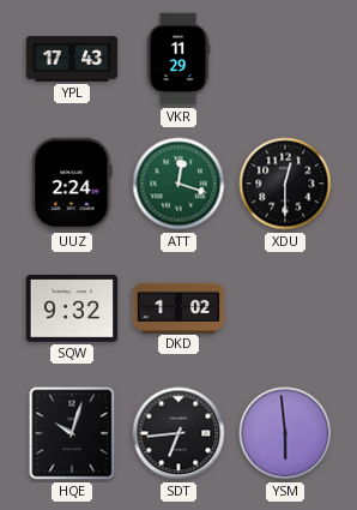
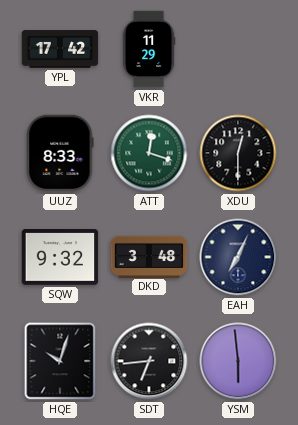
YPL: 17:43 -> 17:42 (60, 49)
UUZ: 2:24 -> 8:33 (60, 153)
DKD: 1:02 -> 3:48 (149, 256)
EAH: none -> 7:04 (238, 257)
